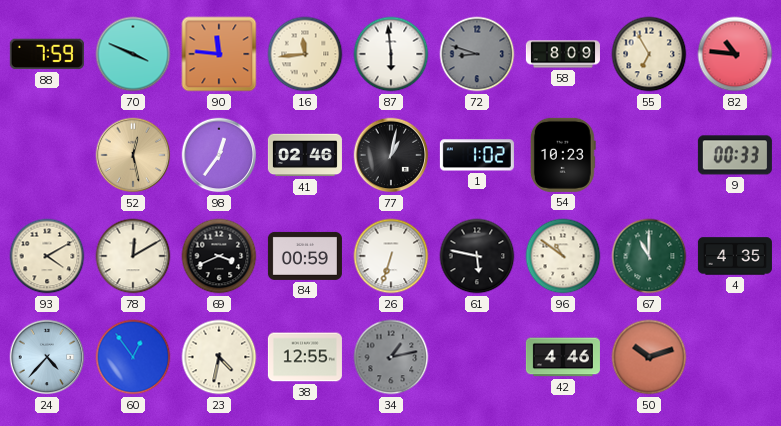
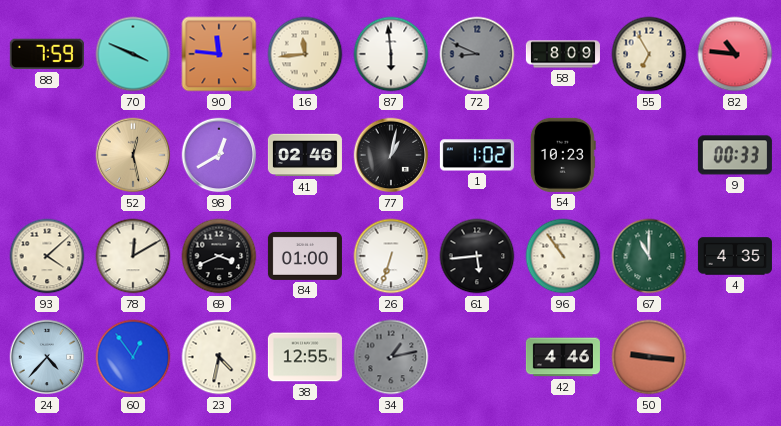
72: 8:48 -> 8:49 (477, 54)
98: 12:36 -> 12:40 (219, 155)
93: 4:10 -> 4:08 (47, 256)
84: 00:59 -> 01:00 (305, 256)
61: 5:47 -> 5:44 (477, 256)
96: 10:51 -> 10:54 (563, 256)
50: 10:12 -> 9:16 (649, 357)
